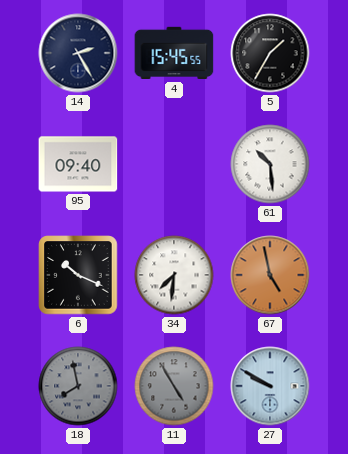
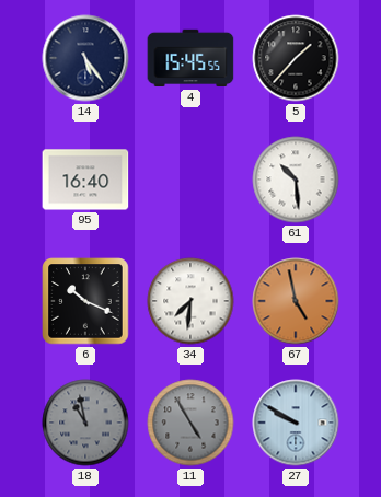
14: 2:25 -> 5:24 (85, 58)
5: 1:35 -> 1:37 (296, 58)
95: 09:40 -> 16:40 (85, 180)
18: 7:58 -> 10:58 (85, 423)
